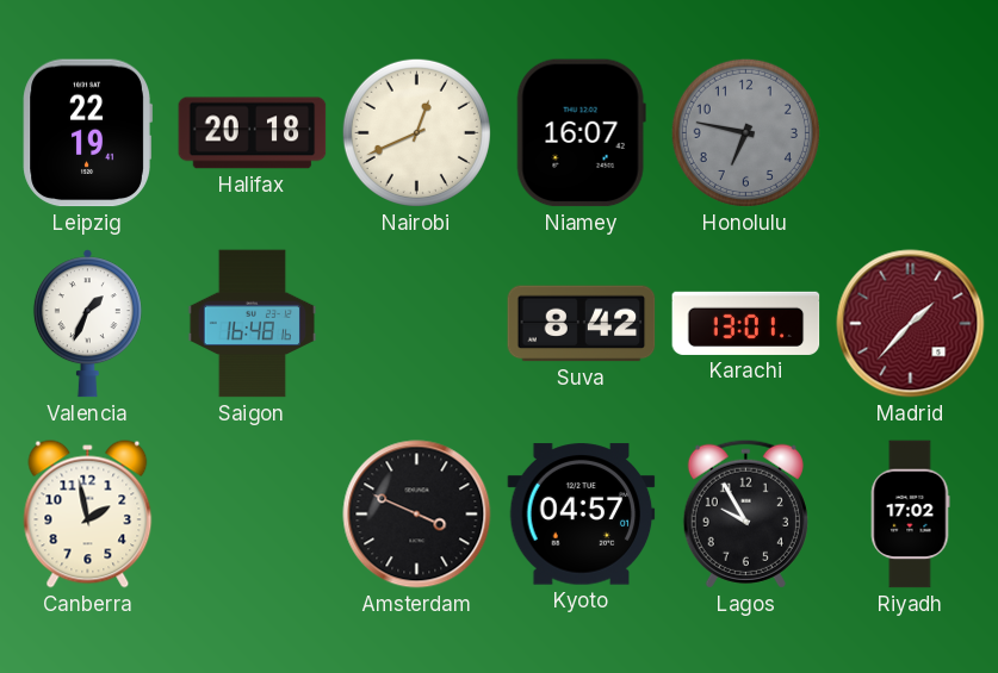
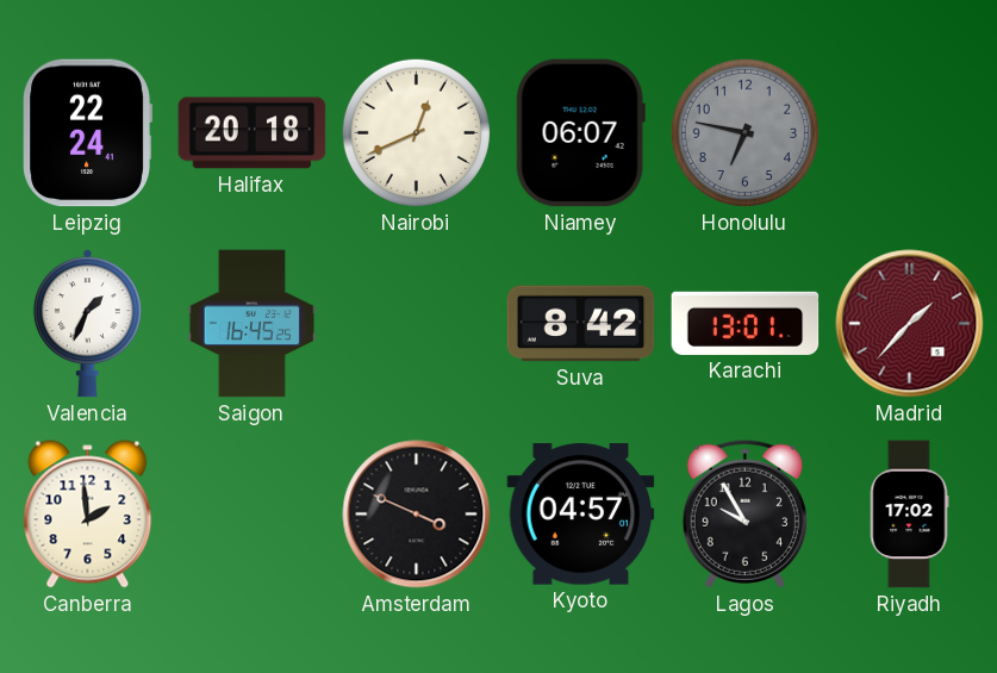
Leipzig: 22:19 -> 22:24 (87, 133)
Niamey: 16:07 -> 06:07 (580, 133)
Saigon: 16:48 -> 16:45 (251, 324)
Canberra: 1:58 -> 1:59 (88, 515)
